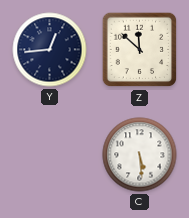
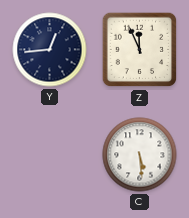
Z: 11:52 -> 11:56 (140, 50)
